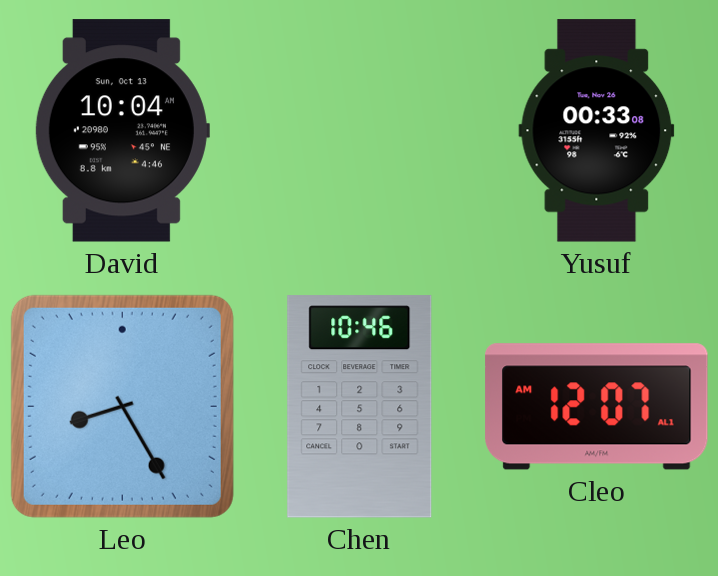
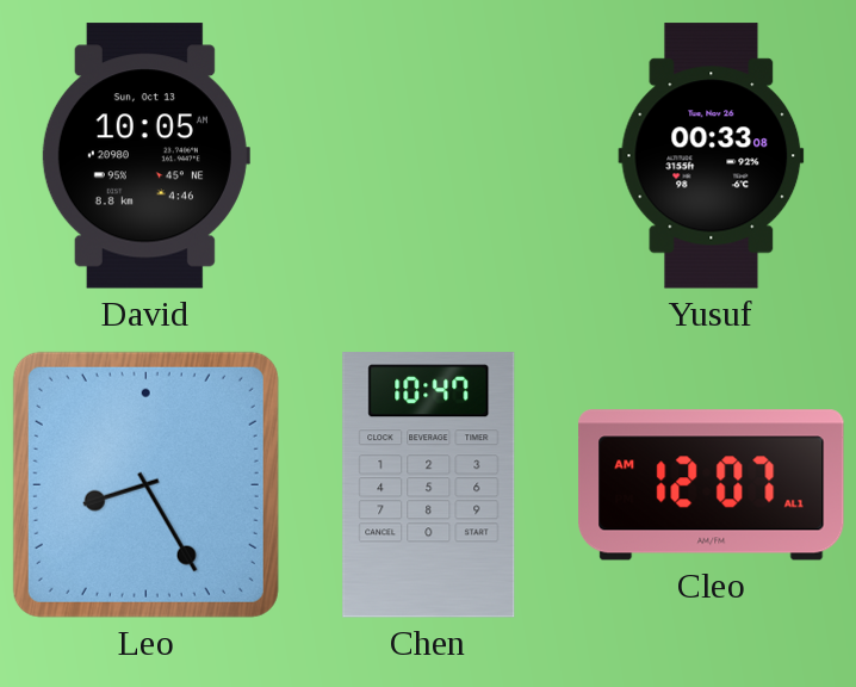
David: 10:04 -> 10:05 (145, 156)
Chen: 10:46 -> 10:47 (429, 485)
